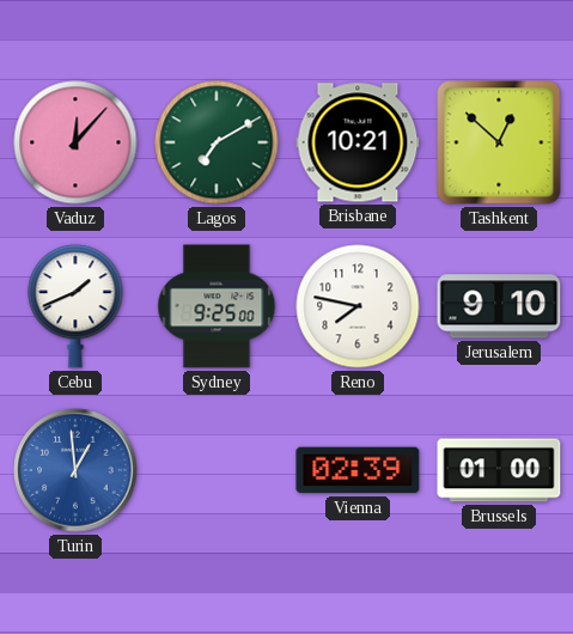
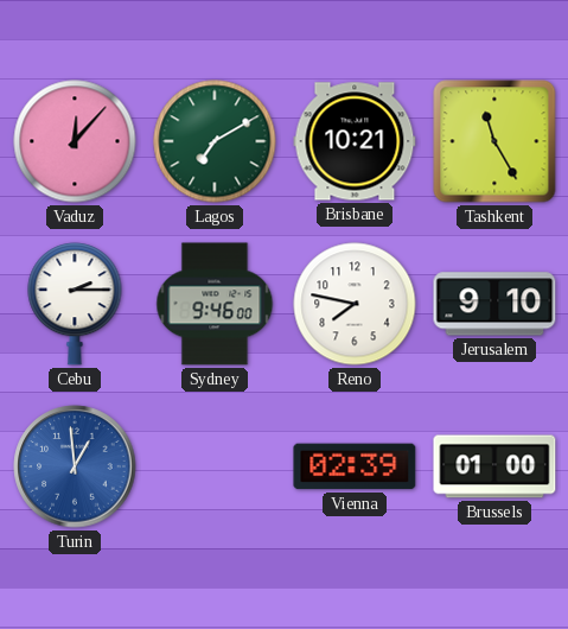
Tashkent: 12:52 -> 11:25 (494, 141)
Cebu: 1:41 -> 2:15 (75, 304)
Sydney: 9:25 -> 9:46 (215, 304)
